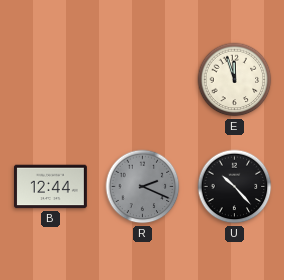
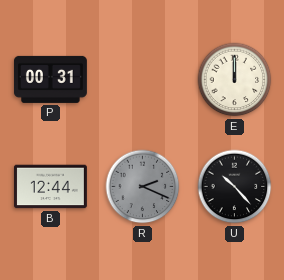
P: none -> 00:31 (50, 79)
E: 11:57 -> 12:00 (235, 80)
